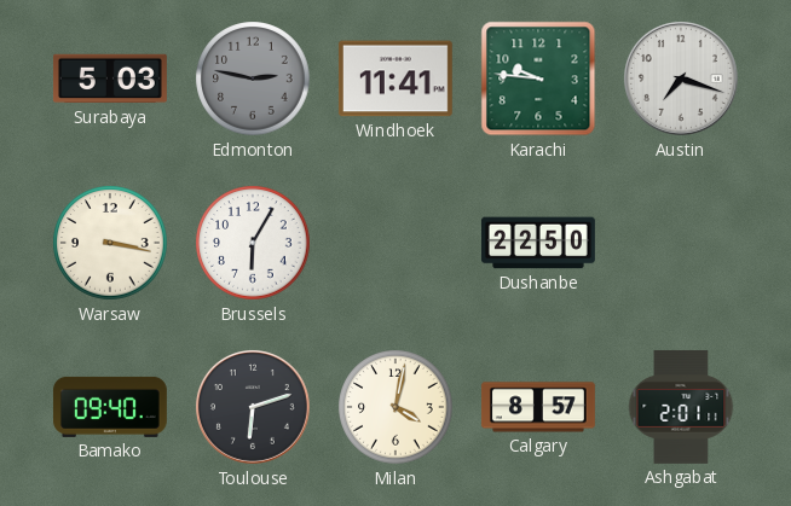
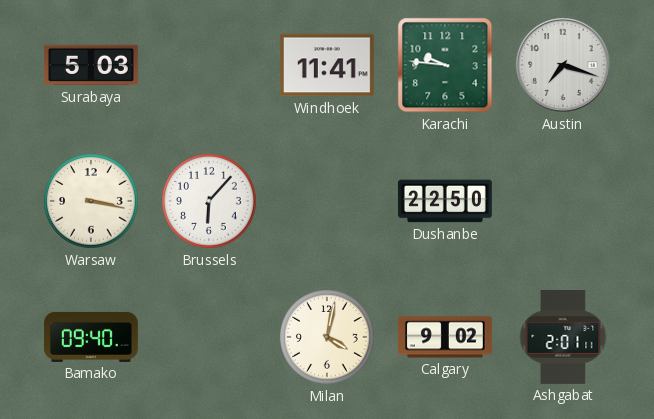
Edmonton: 2:47 -> none (253, 78)
Brussels: 6:05 -> 6:07 (209, 201)
Toulouse: 6:12 -> none (253, 407)
Calgary: 8:57 -> 9:02 (445, 337)
